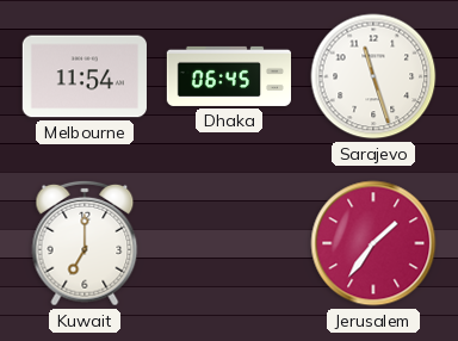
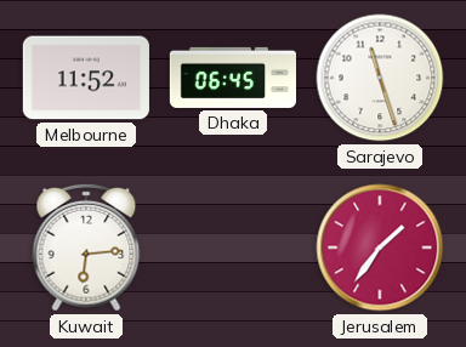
Melbourne: 11:54 -> 11:52 (86, 78)
Kuwait: 7:00 -> 6:14 (86, 248)
